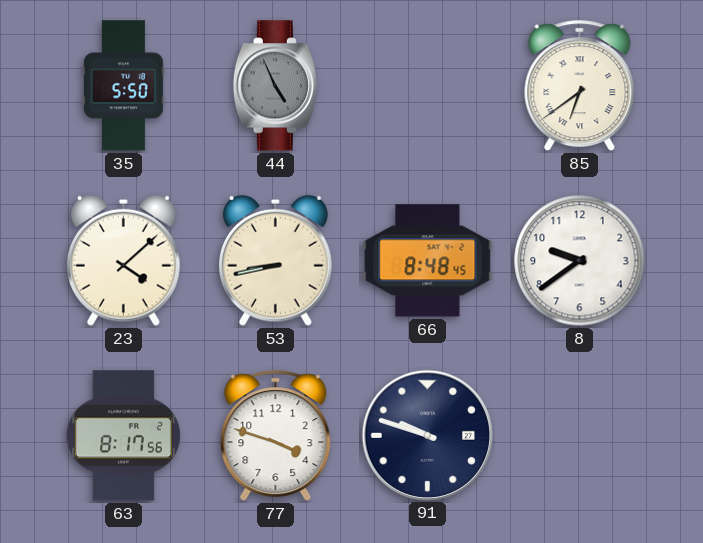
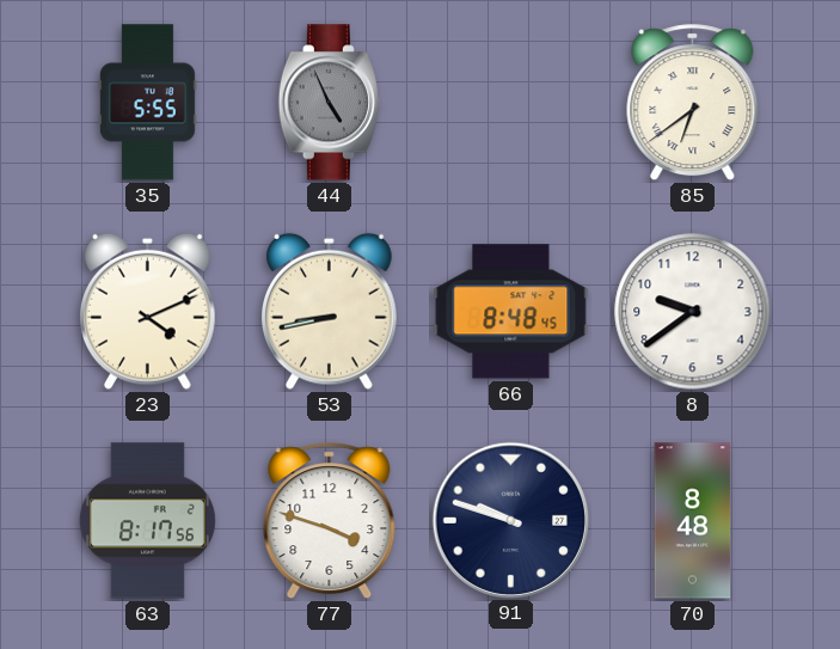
35: 5:50 -> 5:55 (147, 103)
23: 4:08 -> 4:11 (147, 311)
70: none -> 8:48 (693, 521)
